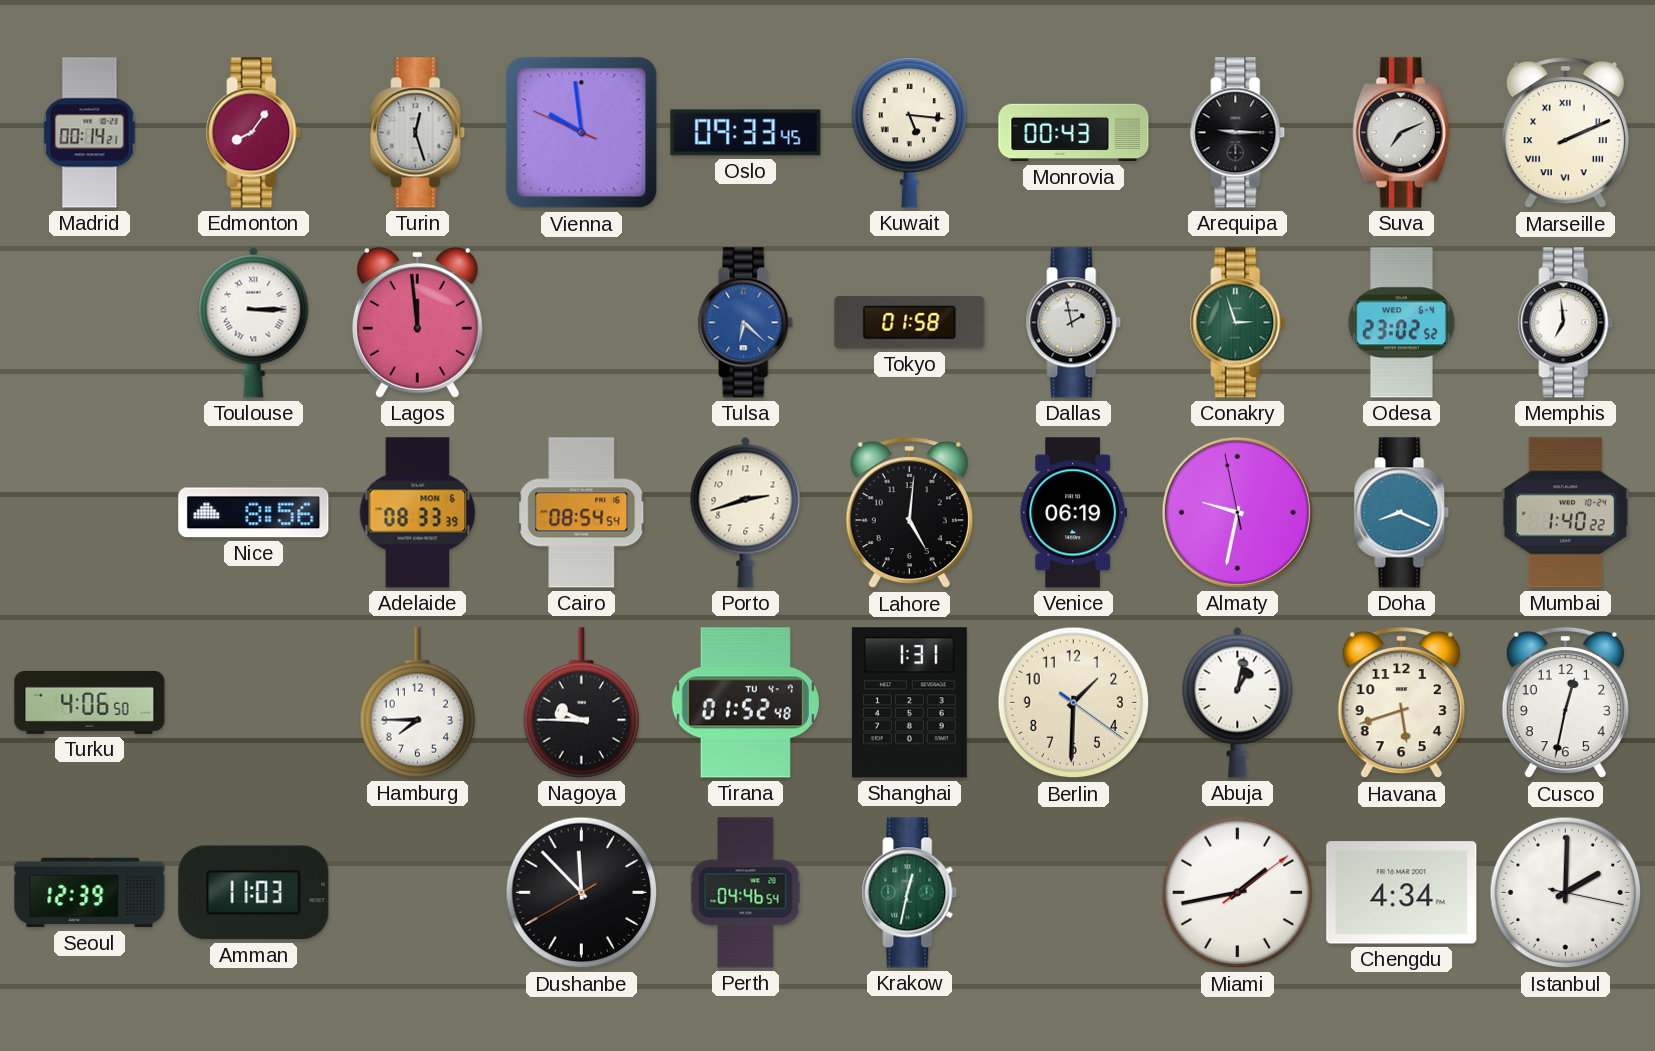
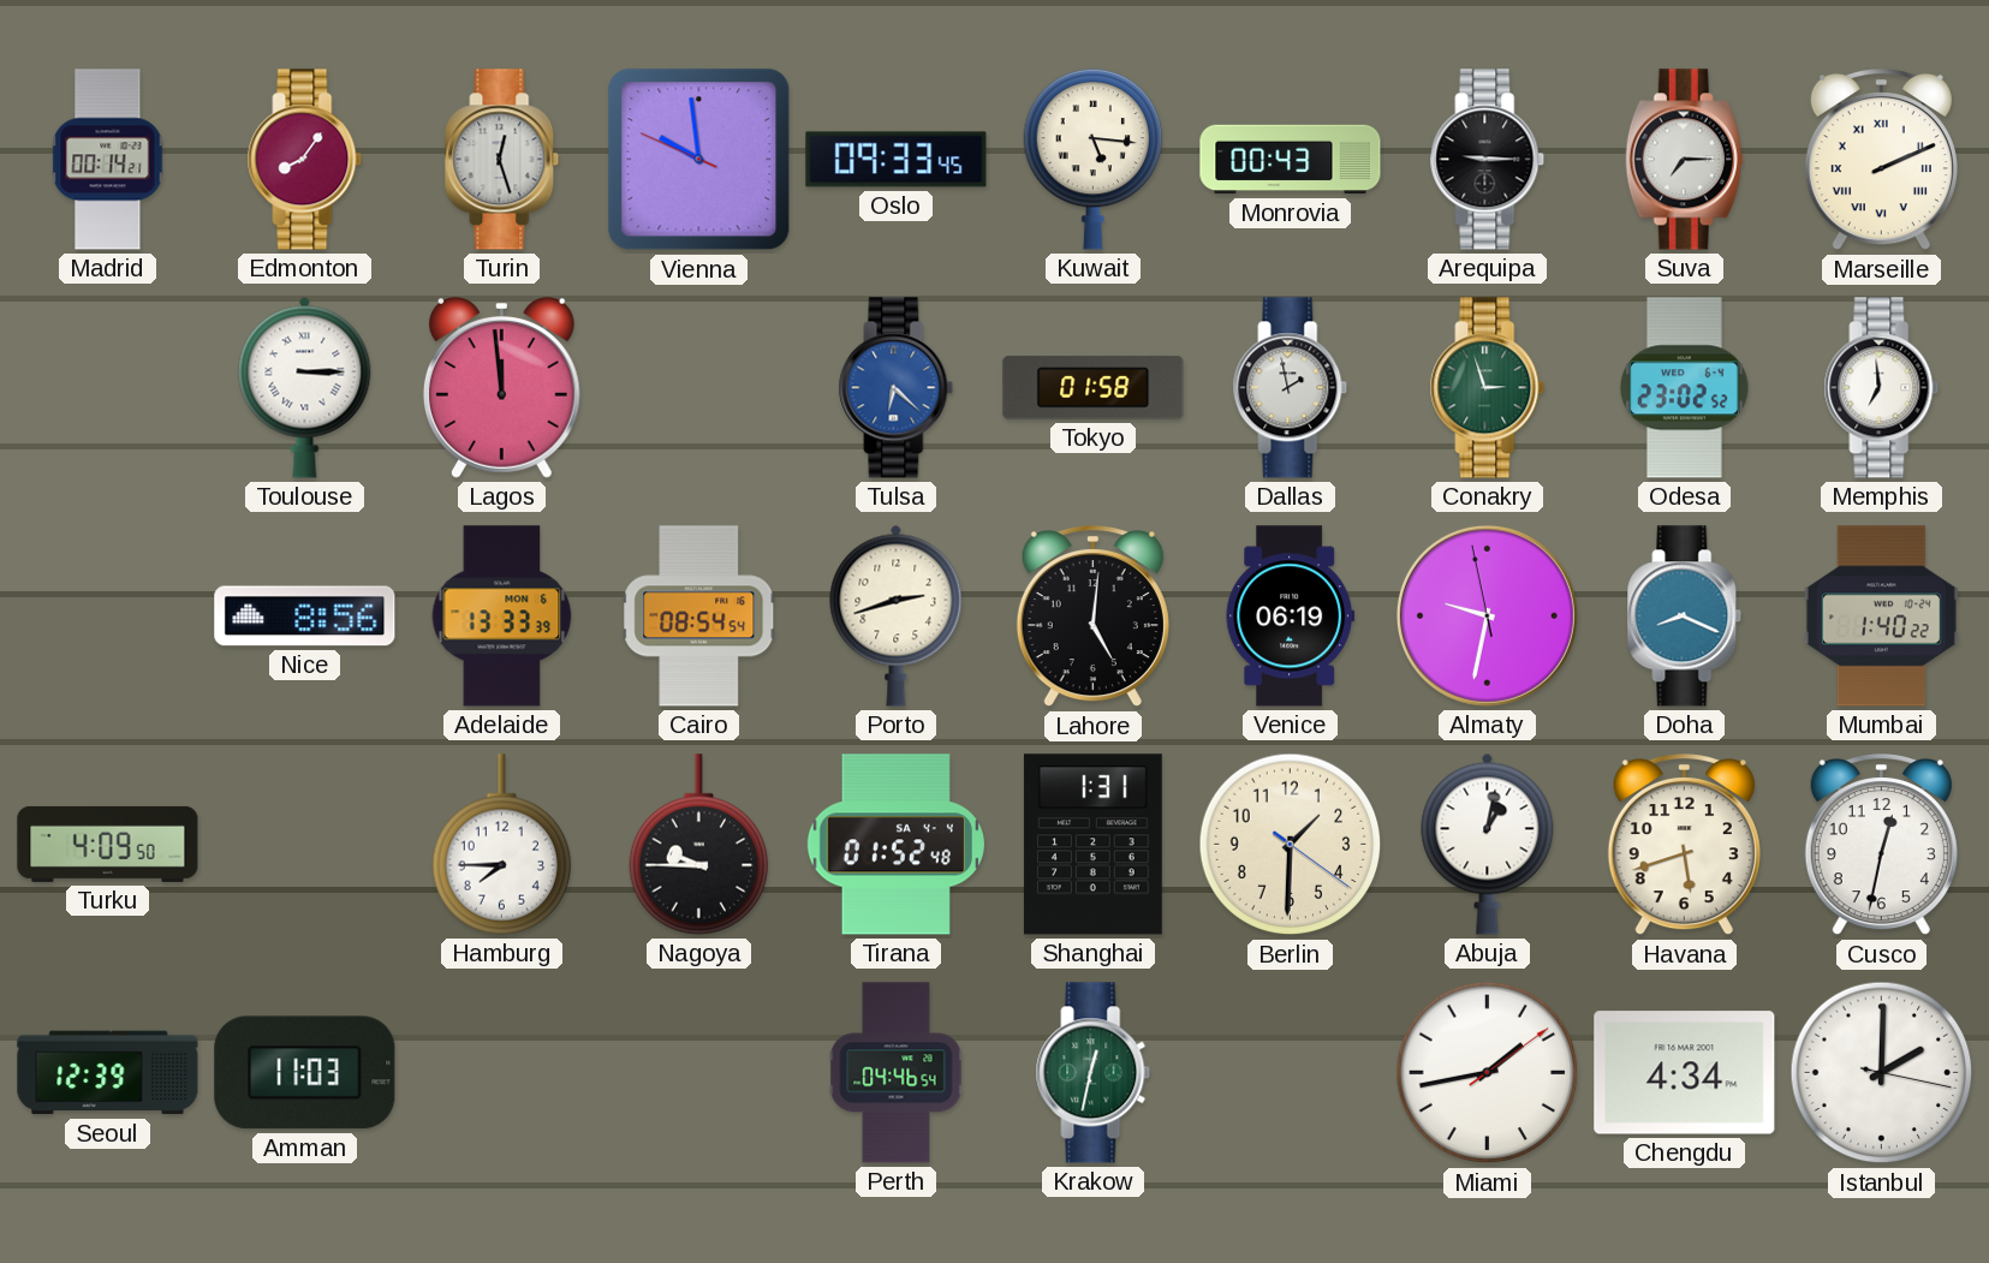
Suva: 7:11 -> 7:15 (1684, 160)
Adelaide: 08:33 -> 13:33 (502, 616)
Turku: 4:06 -> 4:09 (108, 844)
Tirana date: TU 4-7 -> SA 4-4 (895, 845)
Dushanbe: 11:52 -> none (582, 893)
